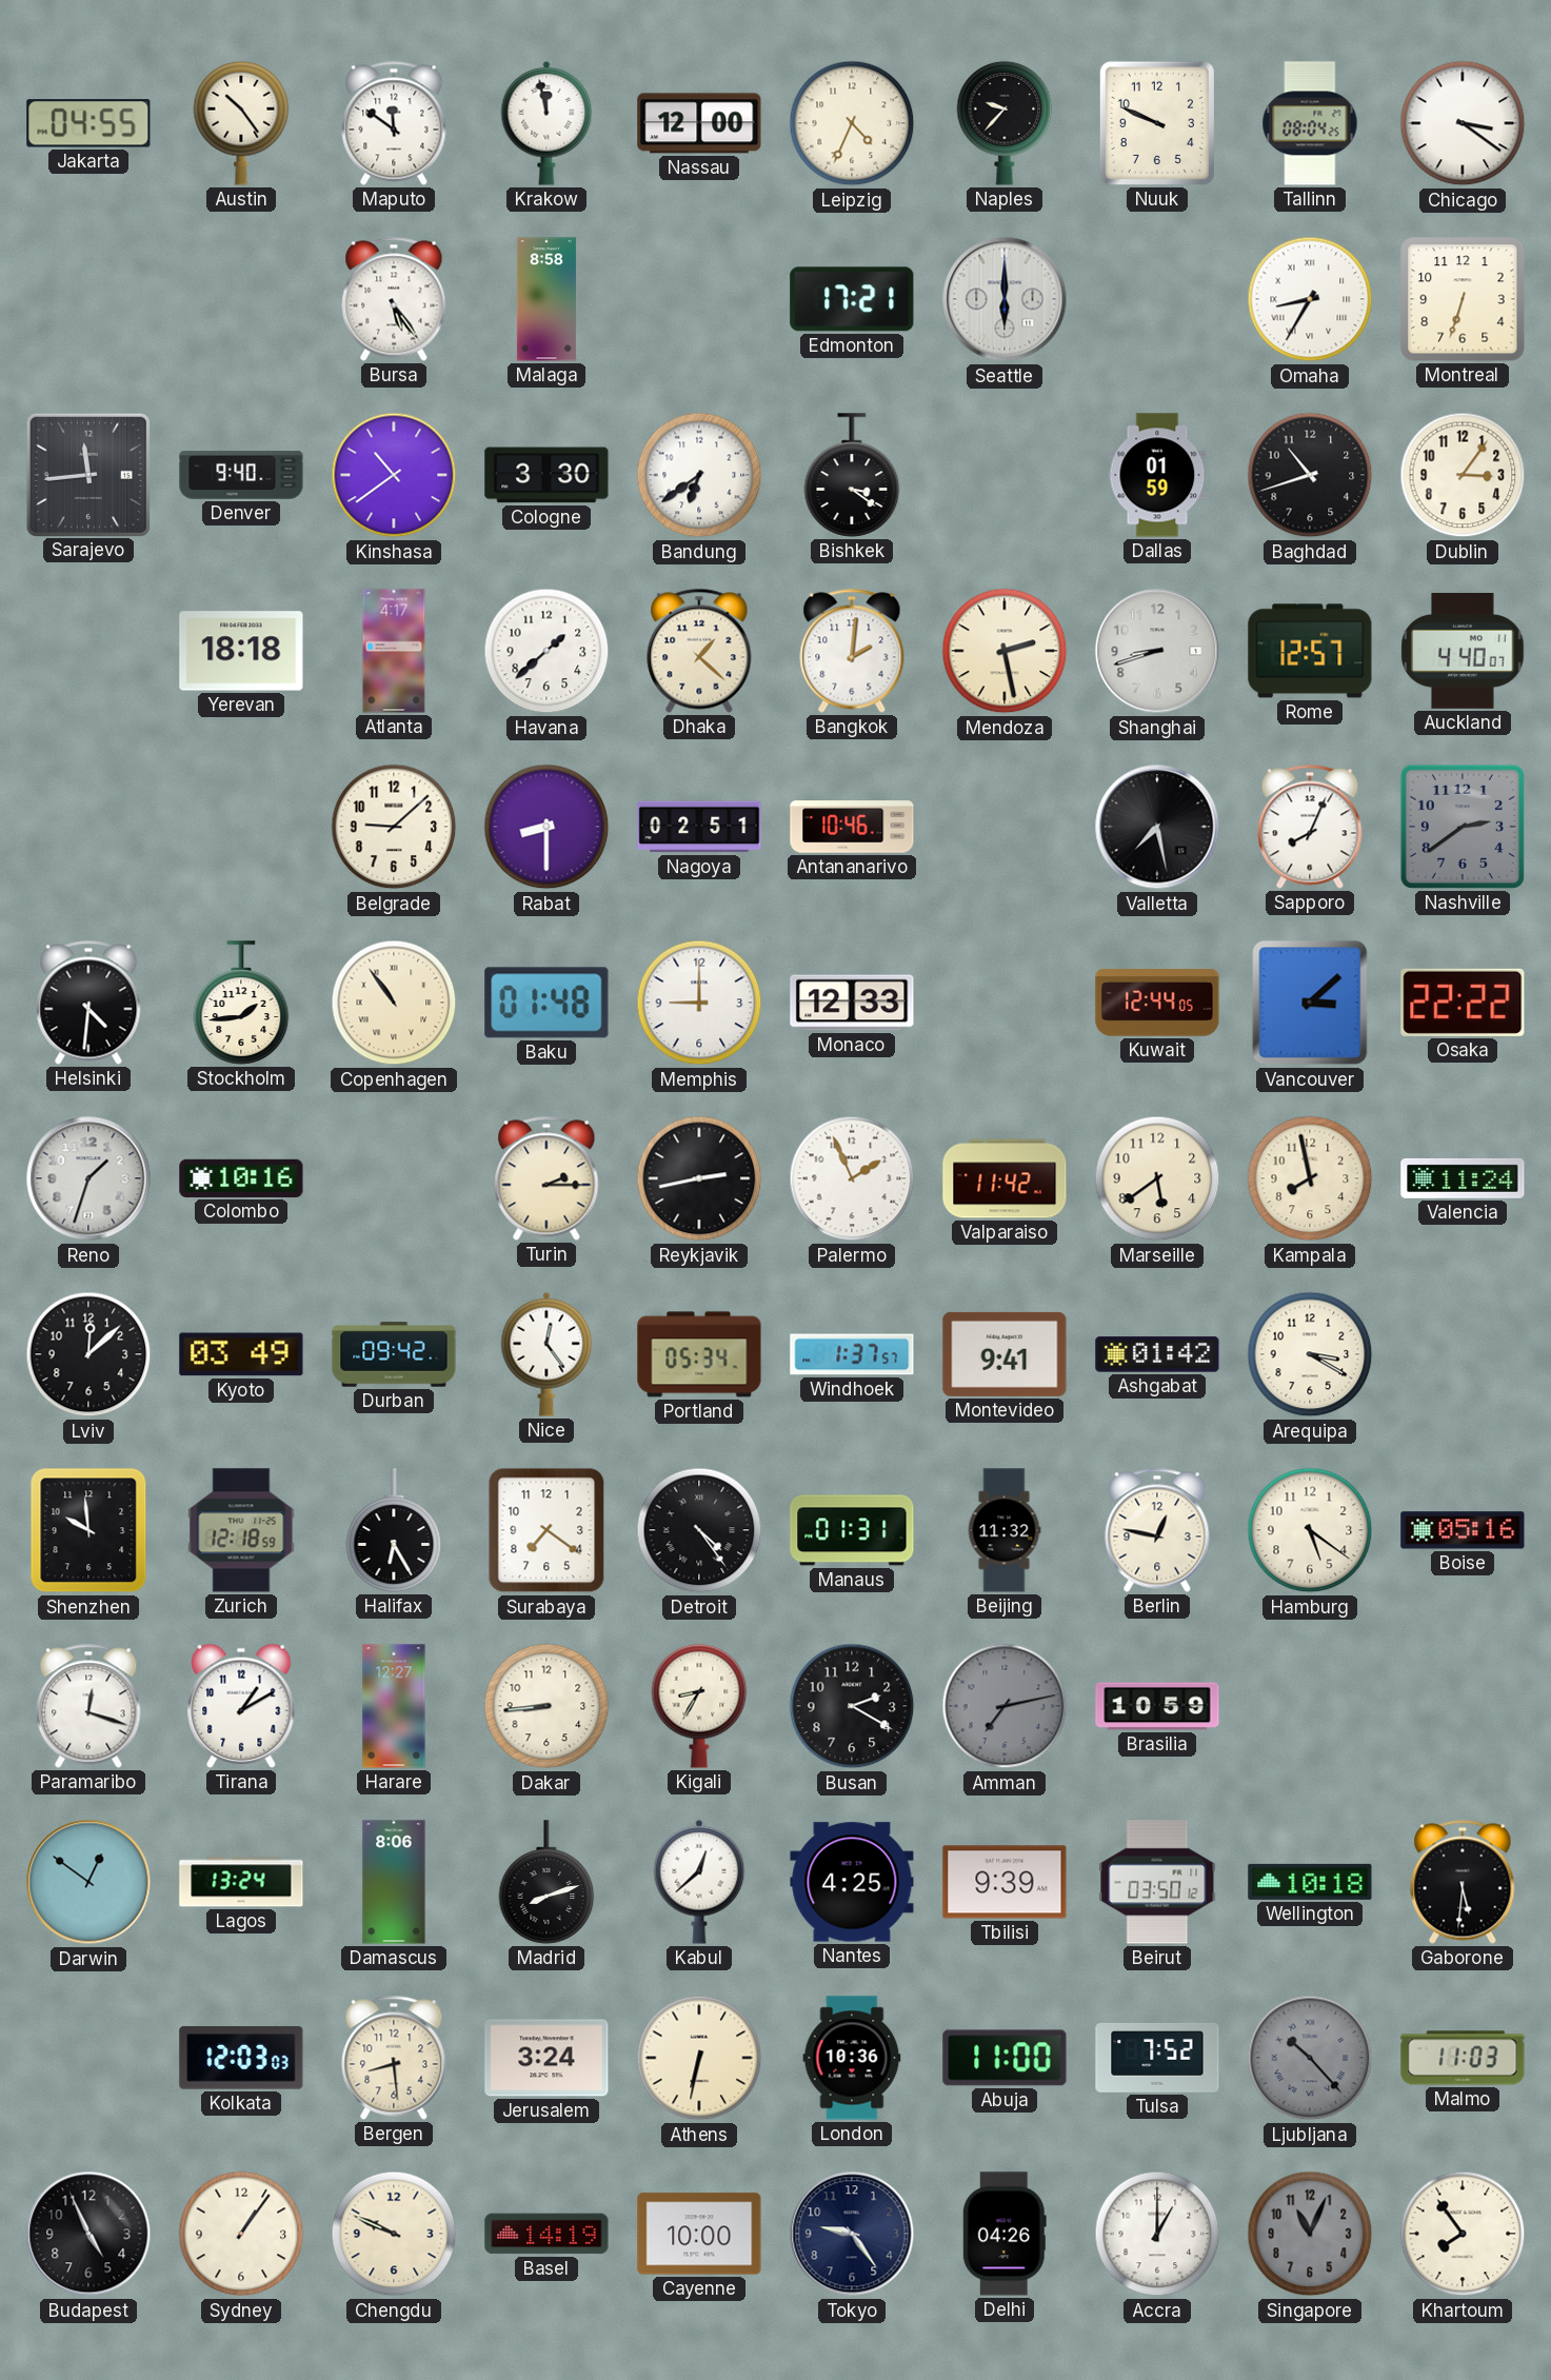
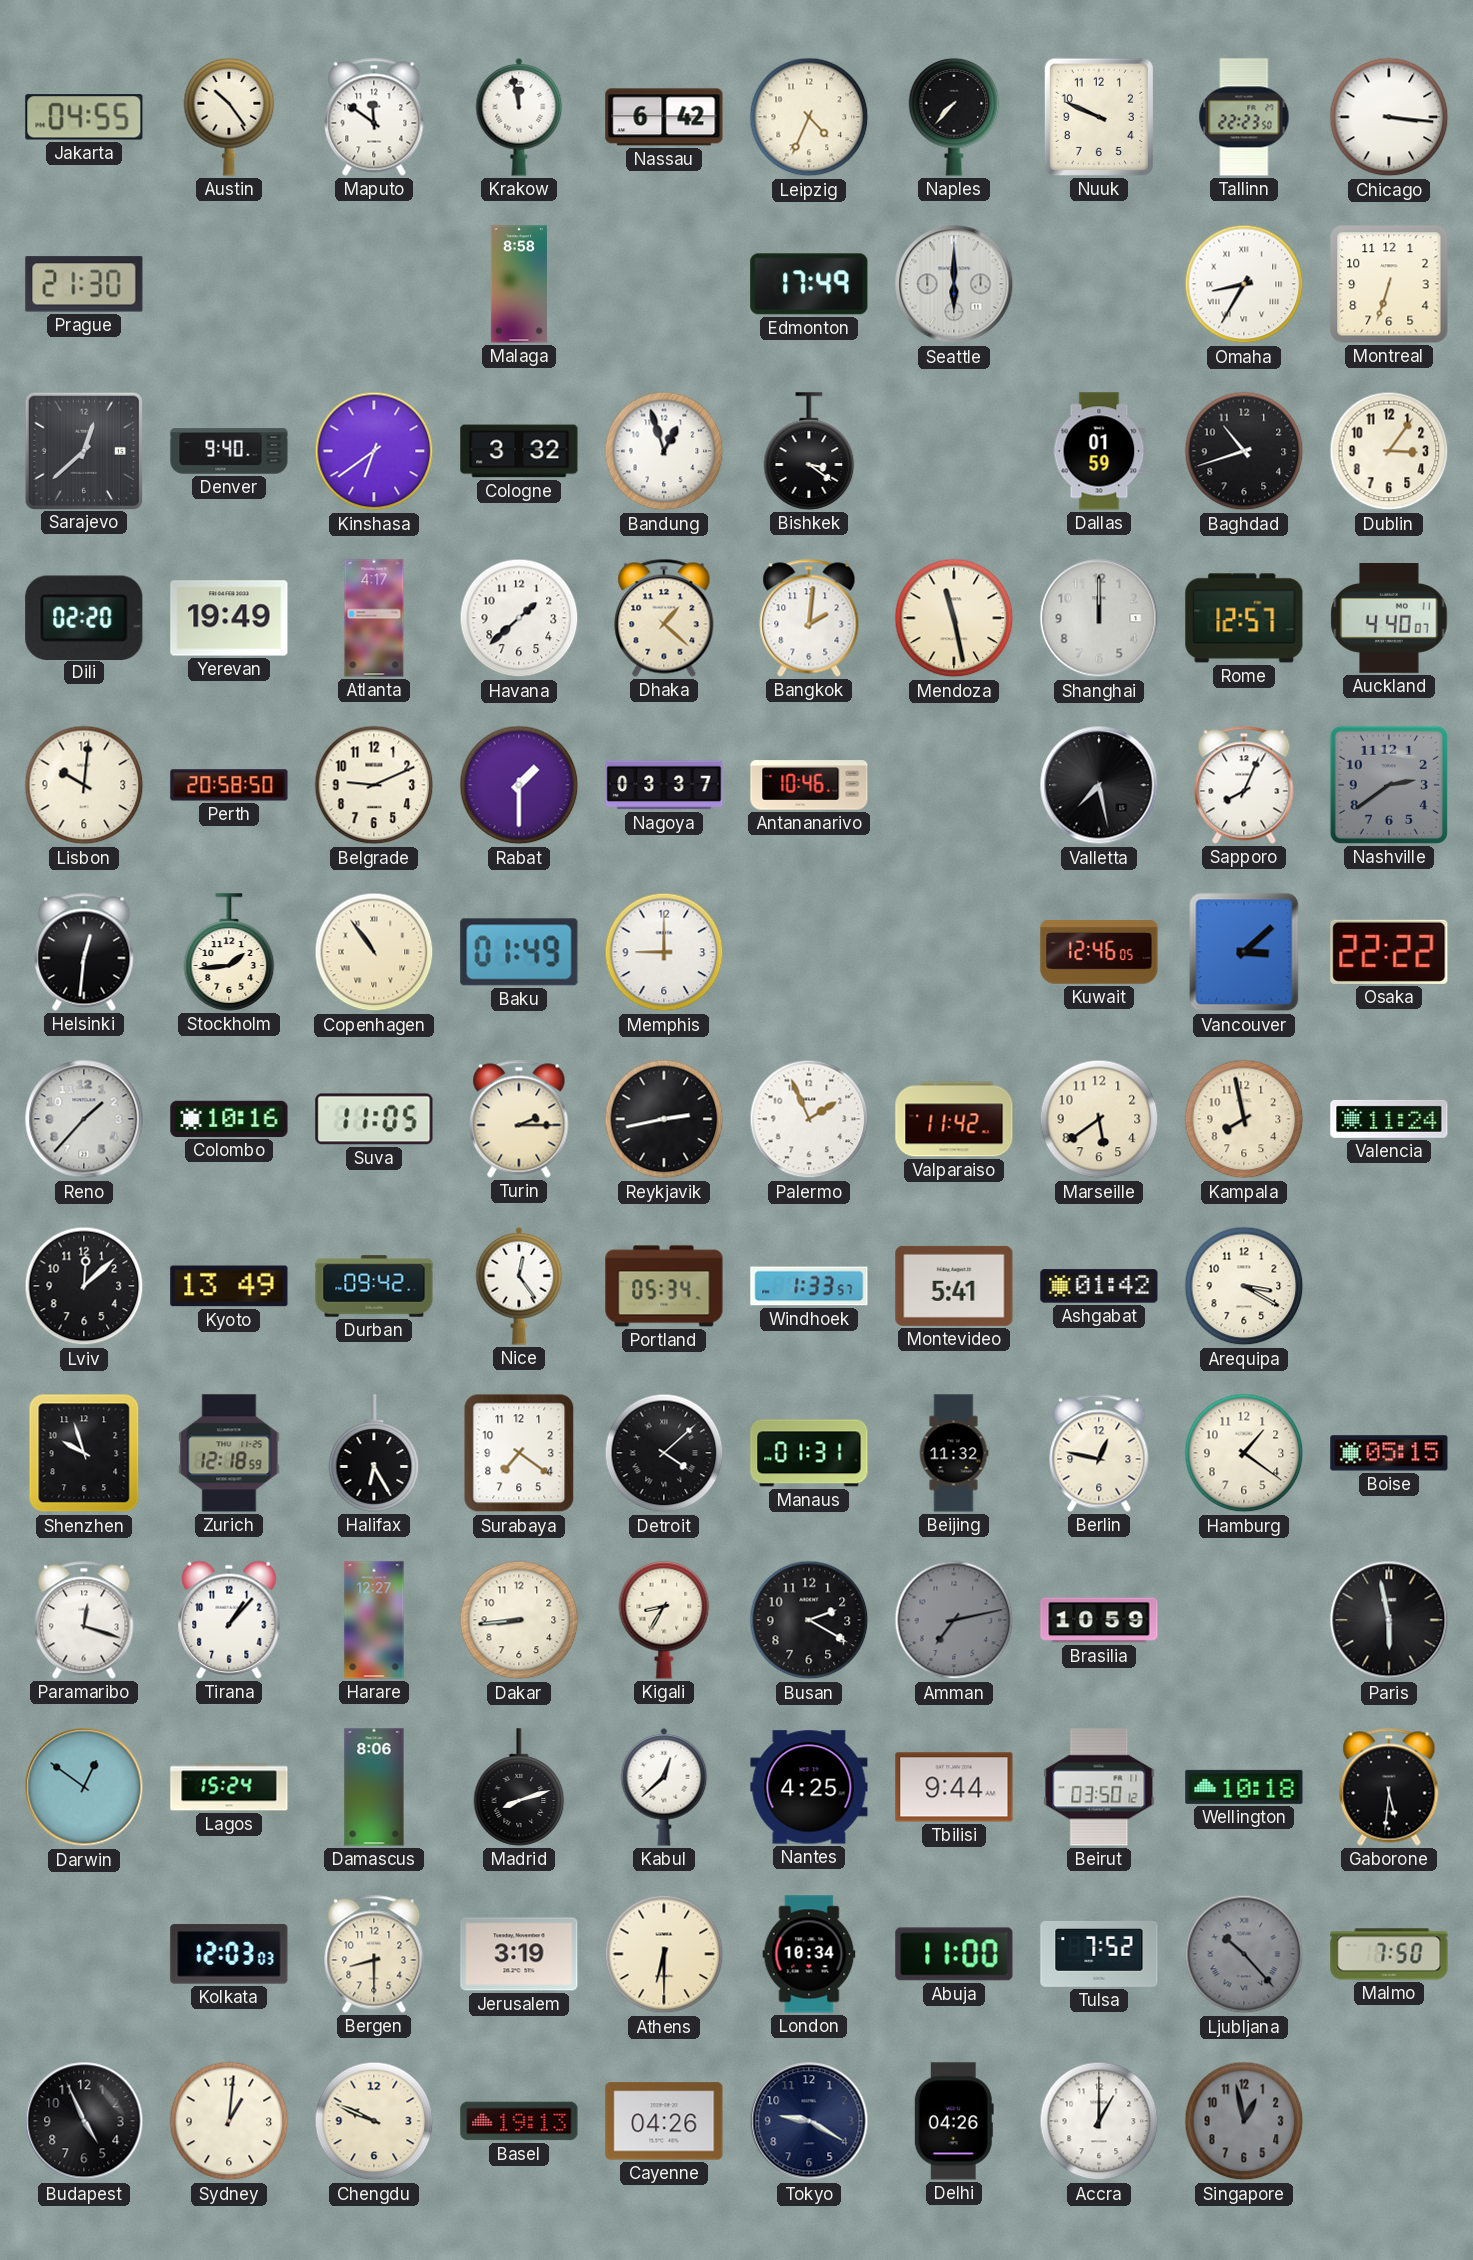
Nassau: 12:00 -> 6:42 (664, 117)
Naples: 9:37 -> 7:37 (954, 117)
Tallinn: 08:04 -> 22:23 (1244, 117)
Chicago: 3:21 -> 3:16 (1389, 117)
Prague: none -> 21:30 (84, 284)
Bursa: 5:24 -> none (394, 299)
Edmonton: 17:21 -> 17:49 (809, 284)
Sarajevo: 11:44 -> 12:38 (83, 450)
Kinshasa: 10:39 -> 6:39 (374, 451)
Cologne: 3:30 -> 3:32 (519, 451)
Bandung: 6:39 -> 12:57 (664, 451)
Dili: none -> 02:20 (84, 617)
Yerevan: 18:18 -> 19:49 (229, 618)
Mendoza: 2:28 -> 11:28 (954, 618)
Shanghai: 8:42 -> 12:00 (1099, 618)
Lisbon: none -> 10:01 (84, 785)
Perth: none -> 20:58 (229, 785)
Belgrade: 9:08 -> 9:11 (374, 785)
Rabat: 8:30 -> 1:30 (519, 785)
Nagoya: 02:51 -> 03:37 (664, 785)
Helsinki: 4:31 -> 12:31 (84, 952)
Baku: 01:48 -> 01:49 (519, 952)
Monaco: 12:33 -> none (852, 1003)
Kuwait: 12:44 -> 12:46 (1099, 952)
Reno: 1:33 -> 1:37 (84, 1119)
Suva: none -> 11:05 (374, 1119)
Kyoto: 03:49 -> 13:49 (229, 1286)
Windhoek: 1:37 -> 1:33 (809, 1286)
Montevideo: 9:41 -> 5:41 (954, 1286)
Shenzhen: 9:59 -> 9:57 (84, 1453)
Detroit: 4:24 -> 4:08 (664, 1453)
Hamburg: 5:21 -> 1:21 (1244, 1453)
Boise: 05:16 -> 05:15 (1389, 1453)
Tirana: 1:10 -> 1:07 (229, 1620)
Paris: none -> 5:58 (1389, 1620)
Lagos: 13:24 -> 15:24 (229, 1787)
Tbilisi: 9:39 -> 9:44 (954, 1787)
Bergen: 8:29 -> 8:30 (374, 1954)
Jerusalem: 3:24 -> 3:19 (519, 1954)
Athens: 6:32 -> 6:30 (664, 1954)
London: 10:36 -> 10:34 (809, 1954)
Malmo: 11:03 -> 7:50 (1389, 1954)
Sydney: 1:06 -> 1:01 (229, 2121)
Basel: 14:19 -> 19:13 (519, 2121)
Cayenne: 10:00 -> 04:26 (664, 2121)
Tokyo: 9:24 -> 9:20 (809, 2121)
Singapore: 11:04 -> 12:58 (1244, 2121)
Khartoum: 7:54 -> none (1463, 2234)
